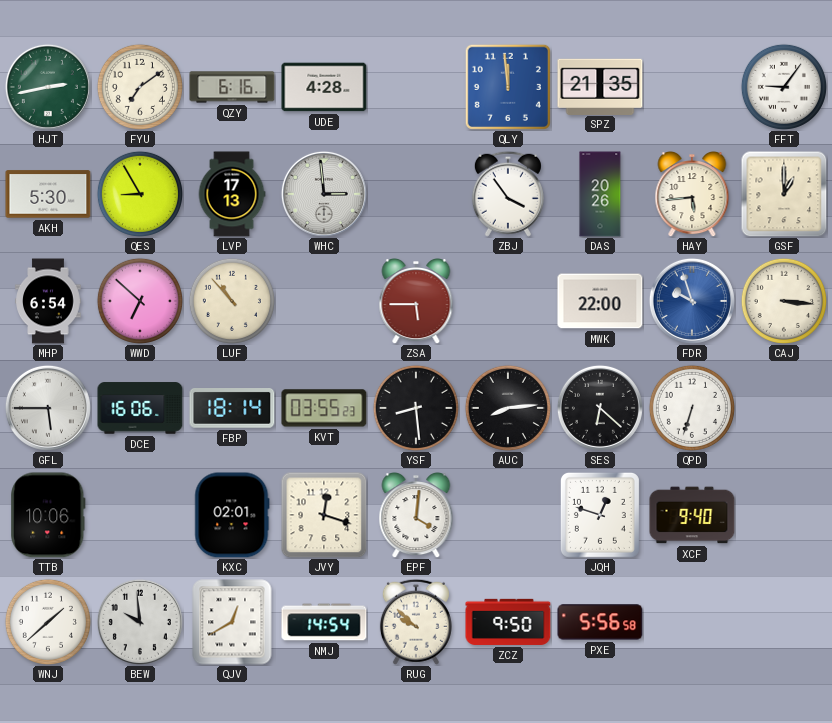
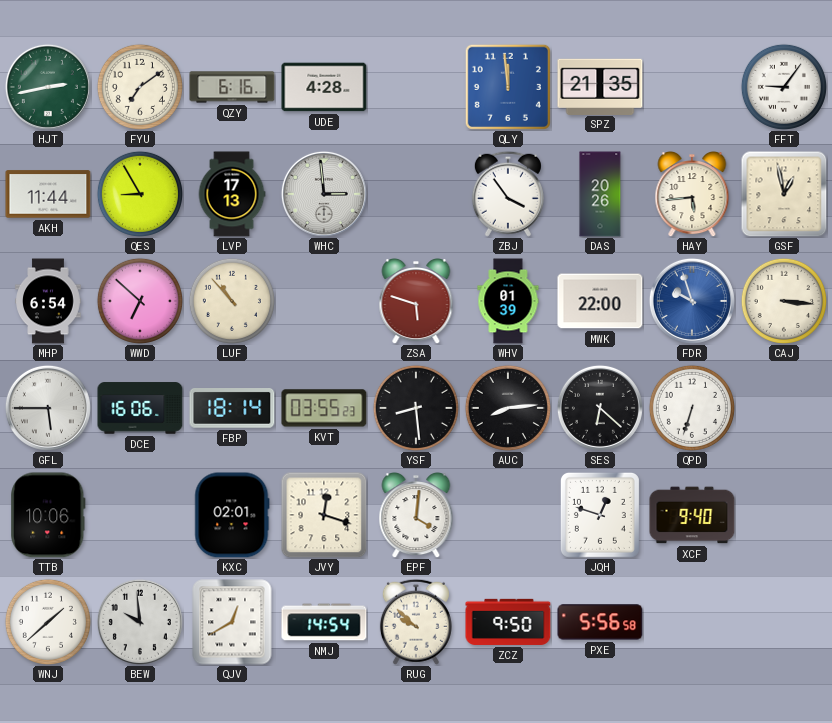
AKH: 5:30 -> 11:44 (48, 194)
GSF: 1:00 -> 12:58 (784, 194)
ZSA: 5:45 -> 5:48 (416, 302)
WHV: none -> 01:39 (508, 301)
